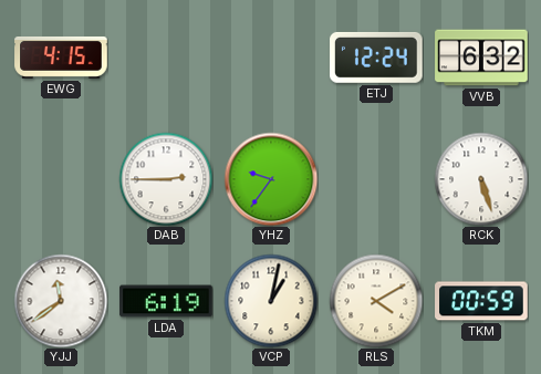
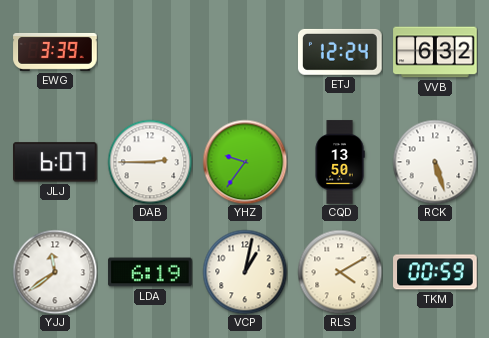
EWG: 4:15 -> 3:39 (55, 52)
JLJ: none -> 6:07 (56, 162)
CQD: none -> 13:50 (340, 162)
